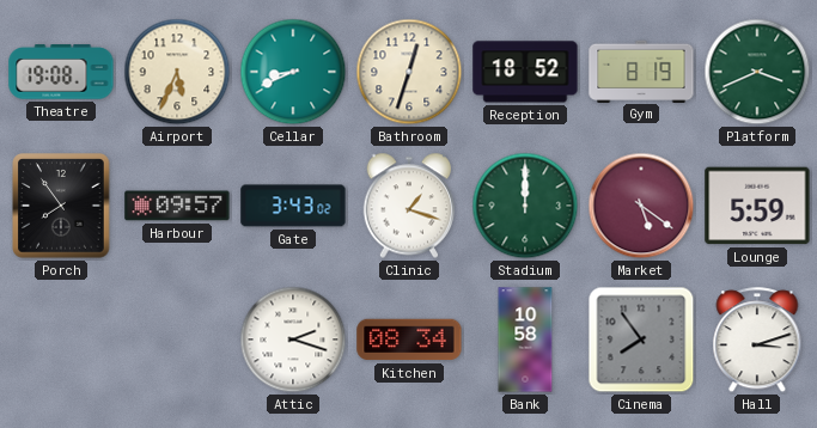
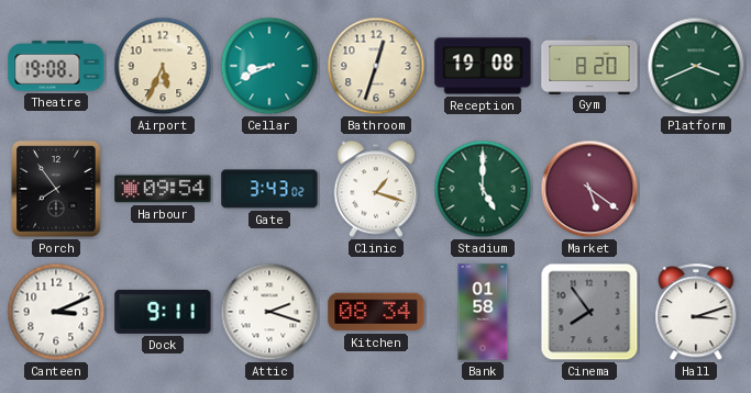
Reception: 18:52 -> 19:08 (483, 66)
Gym: 8:19 -> 8:20 (589, 65)
Harbour: 09:57 -> 09:54 (163, 189)
Stadium: 12:00 -> 5:00 (483, 189)
Lounge: 5:59 -> none (757, 206)
Canteen: none -> 3:11 (56, 312)
Dock: none -> 9:11 (163, 312)
Bank: 10:58 -> 01:58 (483, 312)
